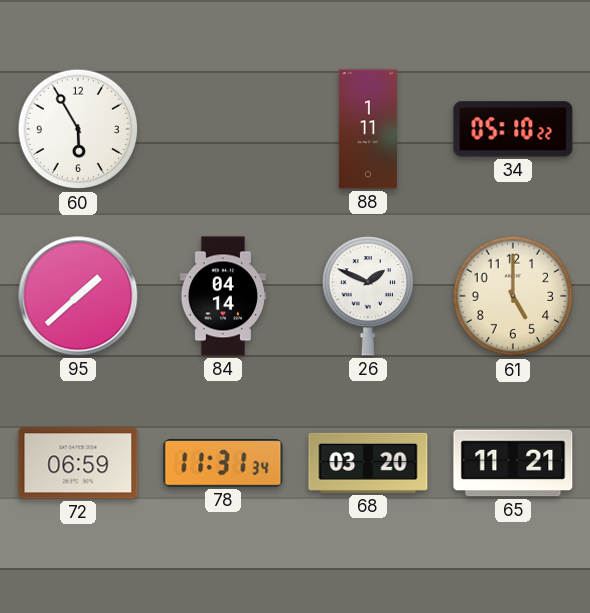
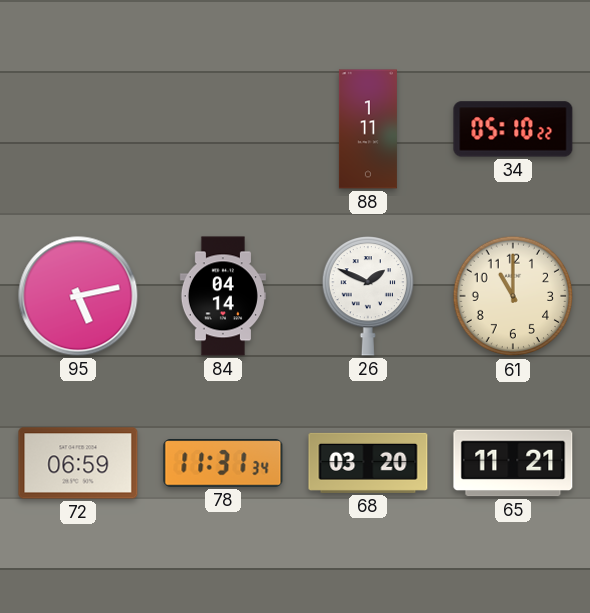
60: 5:55 -> none (78, 129)
95: 1:38 -> 5:13 (78, 296)
61: 5:00 -> 11:00 (513, 296)
